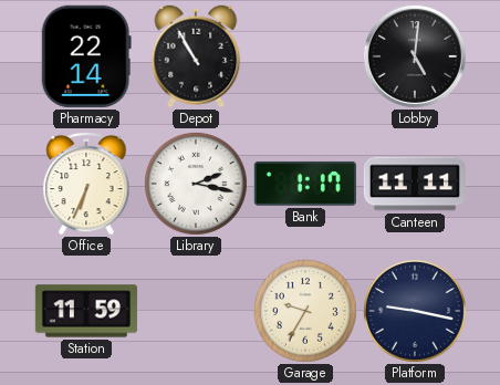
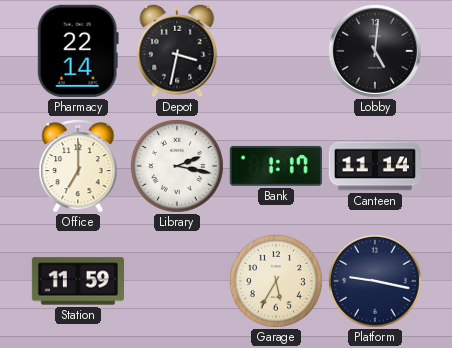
Depot: 10:55 -> 3:32 (177, 51)
Office: 6:34 -> 7:00 (78, 166)
Canteen: 11:11 -> 11:14 (375, 166)
Garage: 9:35 -> 5:35 (276, 281)
